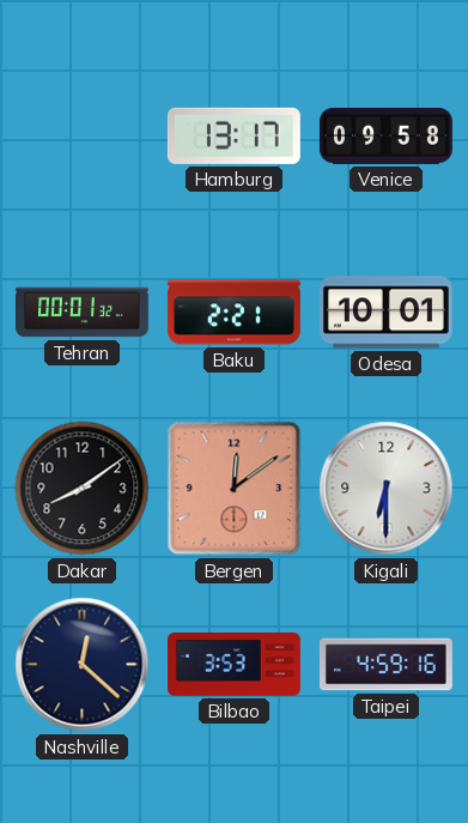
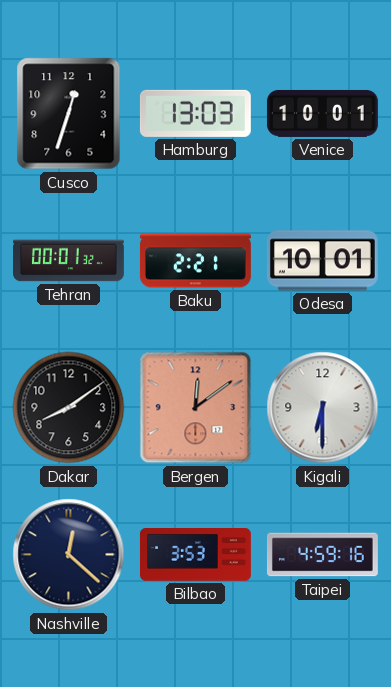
Cusco: none -> 12:33 (69, 114)
Hamburg: 13:17 -> 13:03 (195, 113)
Venice: 09:58 -> 10:01 (322, 113)
